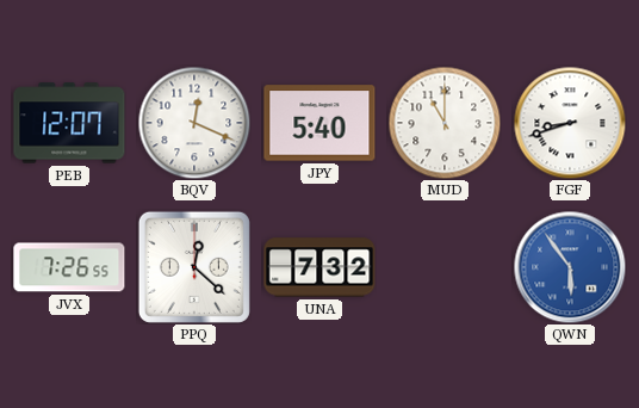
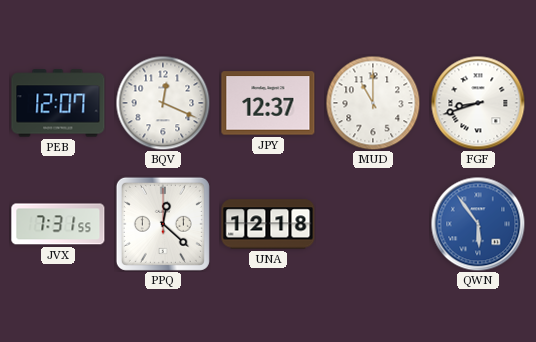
JPY: 5:40 -> 12:37 (268, 103)
JVX: 7:26 -> 7:31 (58, 224)
UNA: 7:32 -> 12:18 (268, 224)
